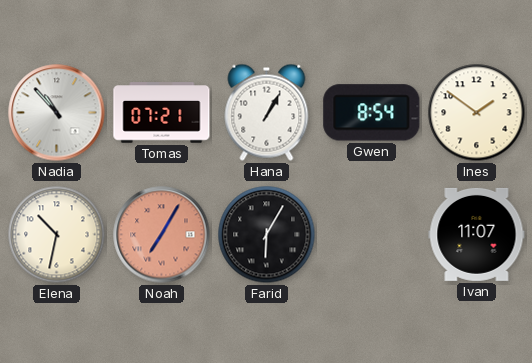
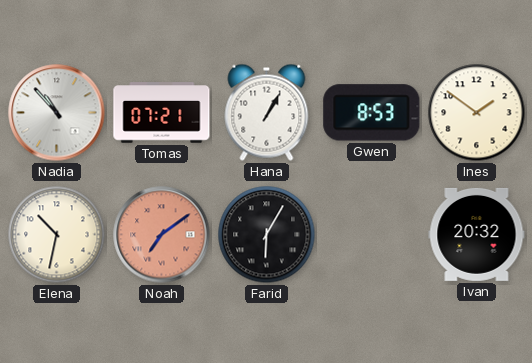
Gwen: 8:54 -> 8:53 (372, 113)
Noah: 7:05 -> 7:09 (162, 235)
Ivan: 11:07 -> 20:32 (477, 234)
